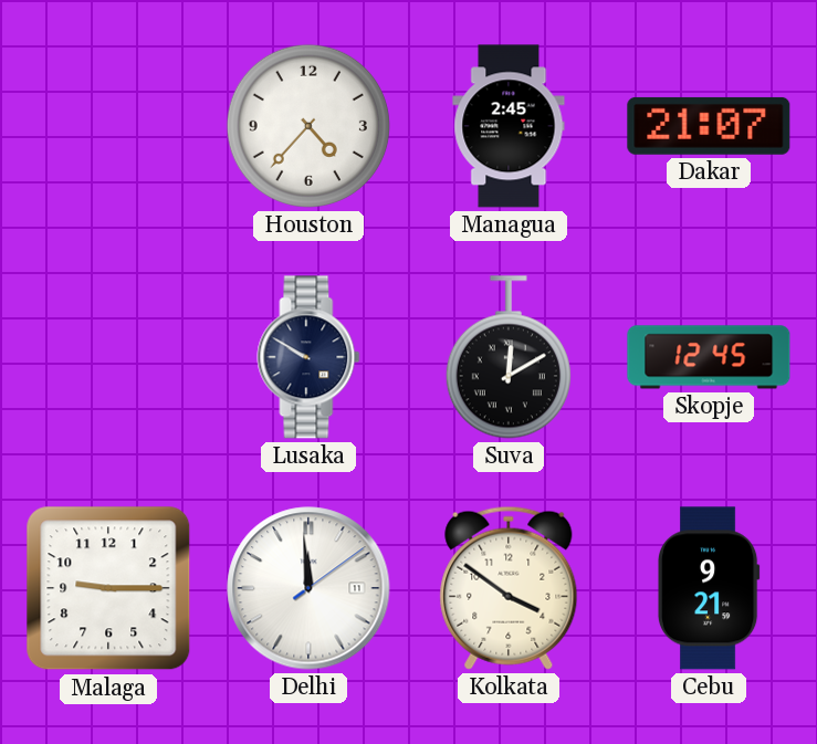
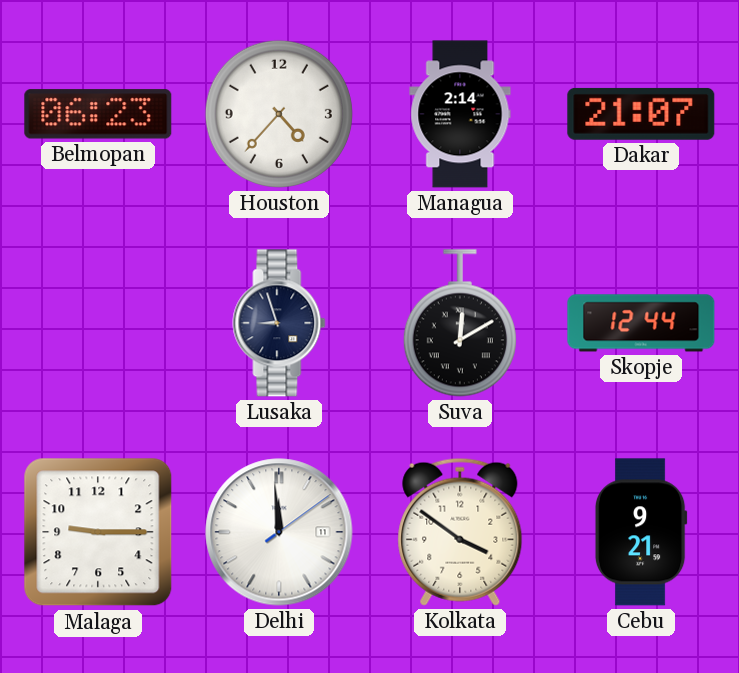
Belmopan: none -> 06:23 (98, 114)
Managua: 2:45 -> 2:14 (460, 114)
Lusaka: 9:50 -> 8:57 (279, 323)
Skopje: 12:45 -> 12:44 (641, 323)
